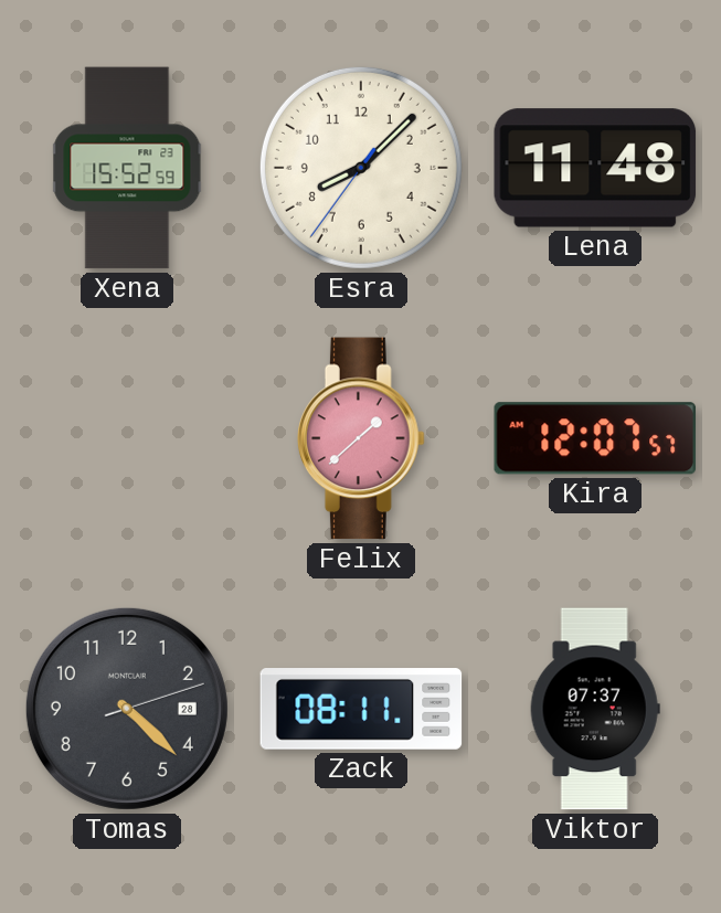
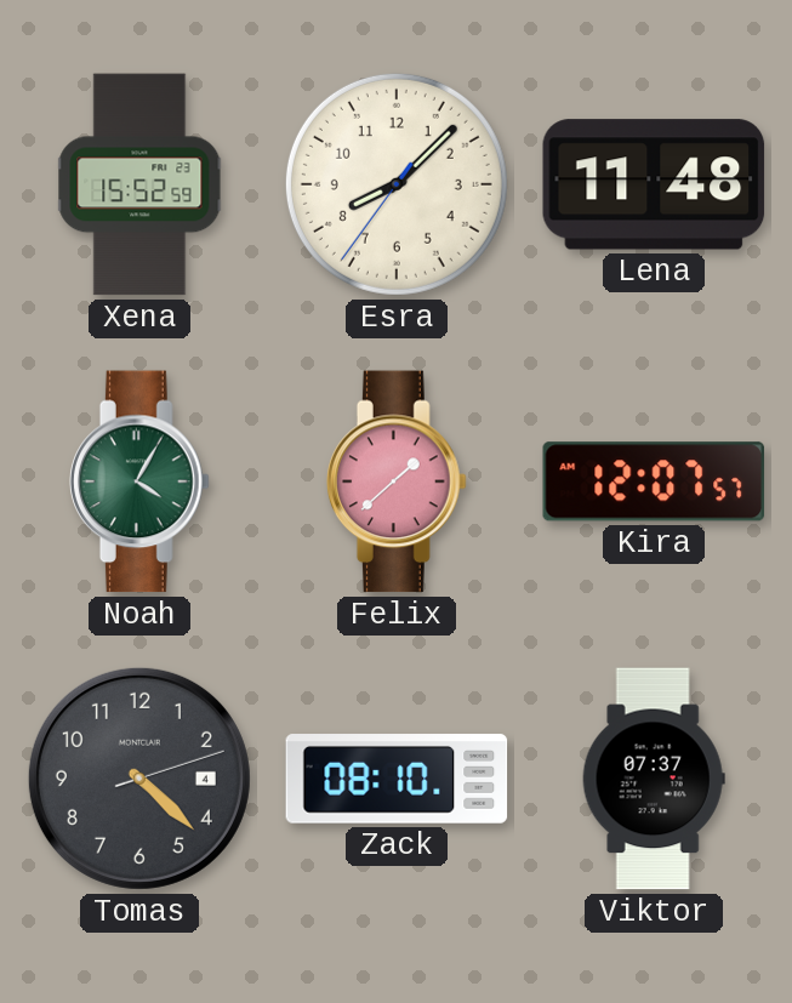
Noah: none -> 4:05 (139, 481)
Tomas date: 28 -> 4 (139, 779)
Zack: 08:11 -> 08:10 (397, 779)
